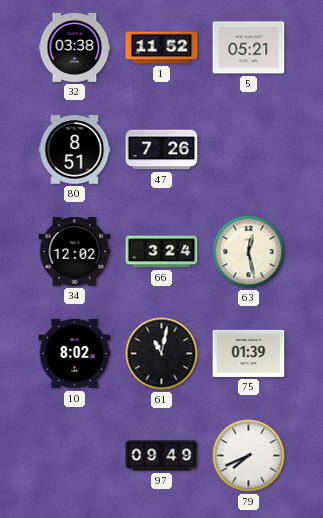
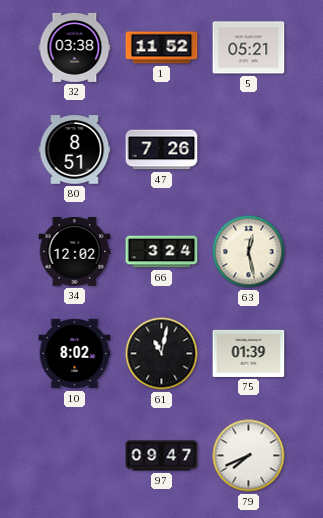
97: 09:49 -> 09:47 (162, 456)
